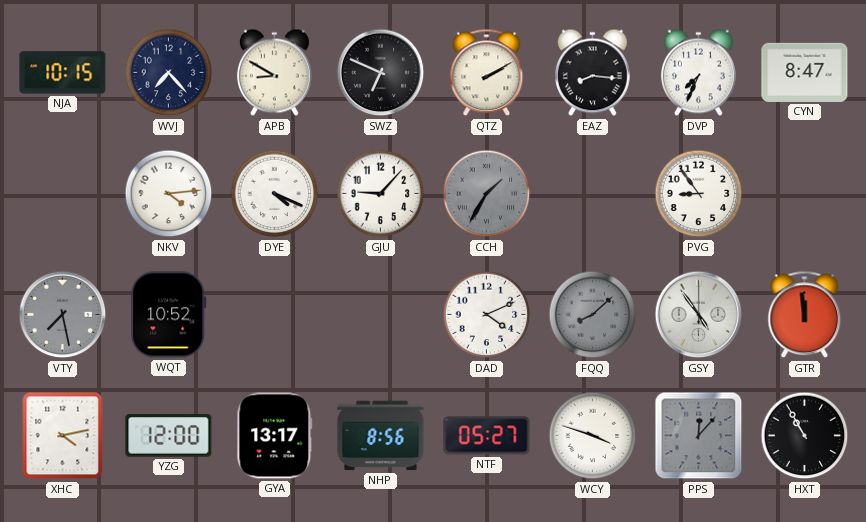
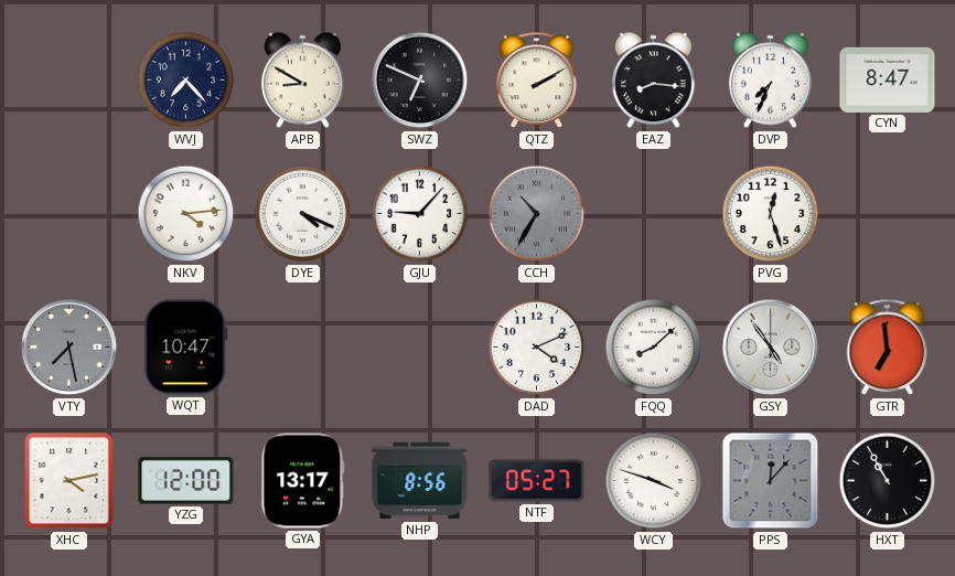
NJA: 10:15 -> none (63, 73)
CCH: 1:35 -> 10:35 (537, 214)
PVG: 8:54 -> 12:27 (771, 214)
WQT: 10:52 -> 10:47 (186, 348)
FQQ dial: grey -> white (654, 348)
GTR: 11:59 -> 6:59 (888, 348)
